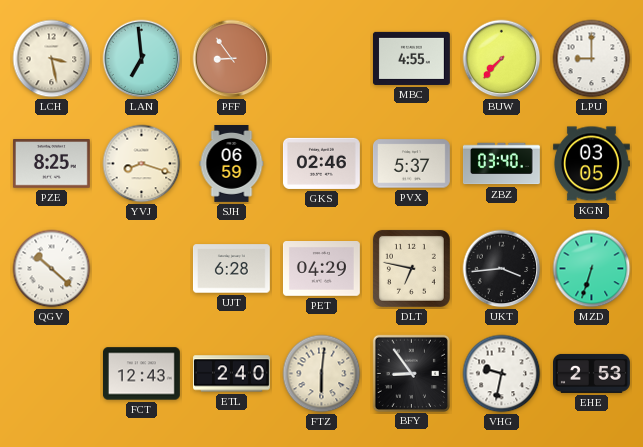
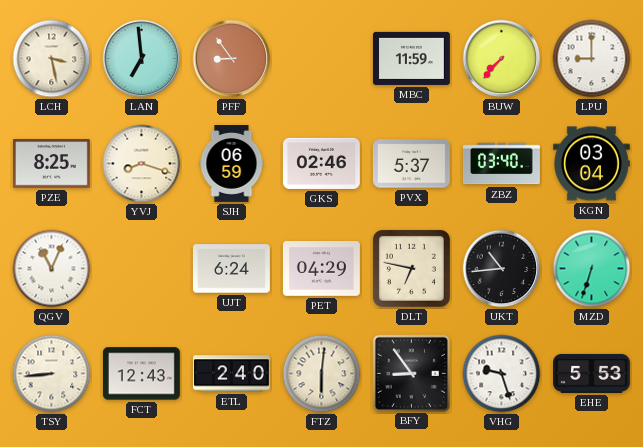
MBC: 4:55 -> 11:59 (411, 58)
KGN: 03:05 -> 03:04 (591, 164)
QGV: 10:22 -> 11:04 (52, 269)
UJT: 6:28 -> 6:24 (231, 269)
UKT: 3:44 -> 10:44 (502, 269)
TSY: none -> 8:44 (52, 374)
VHG: 9:32 -> 9:27 (502, 374)
EHE: 2:53 -> 5:53 (592, 373)
